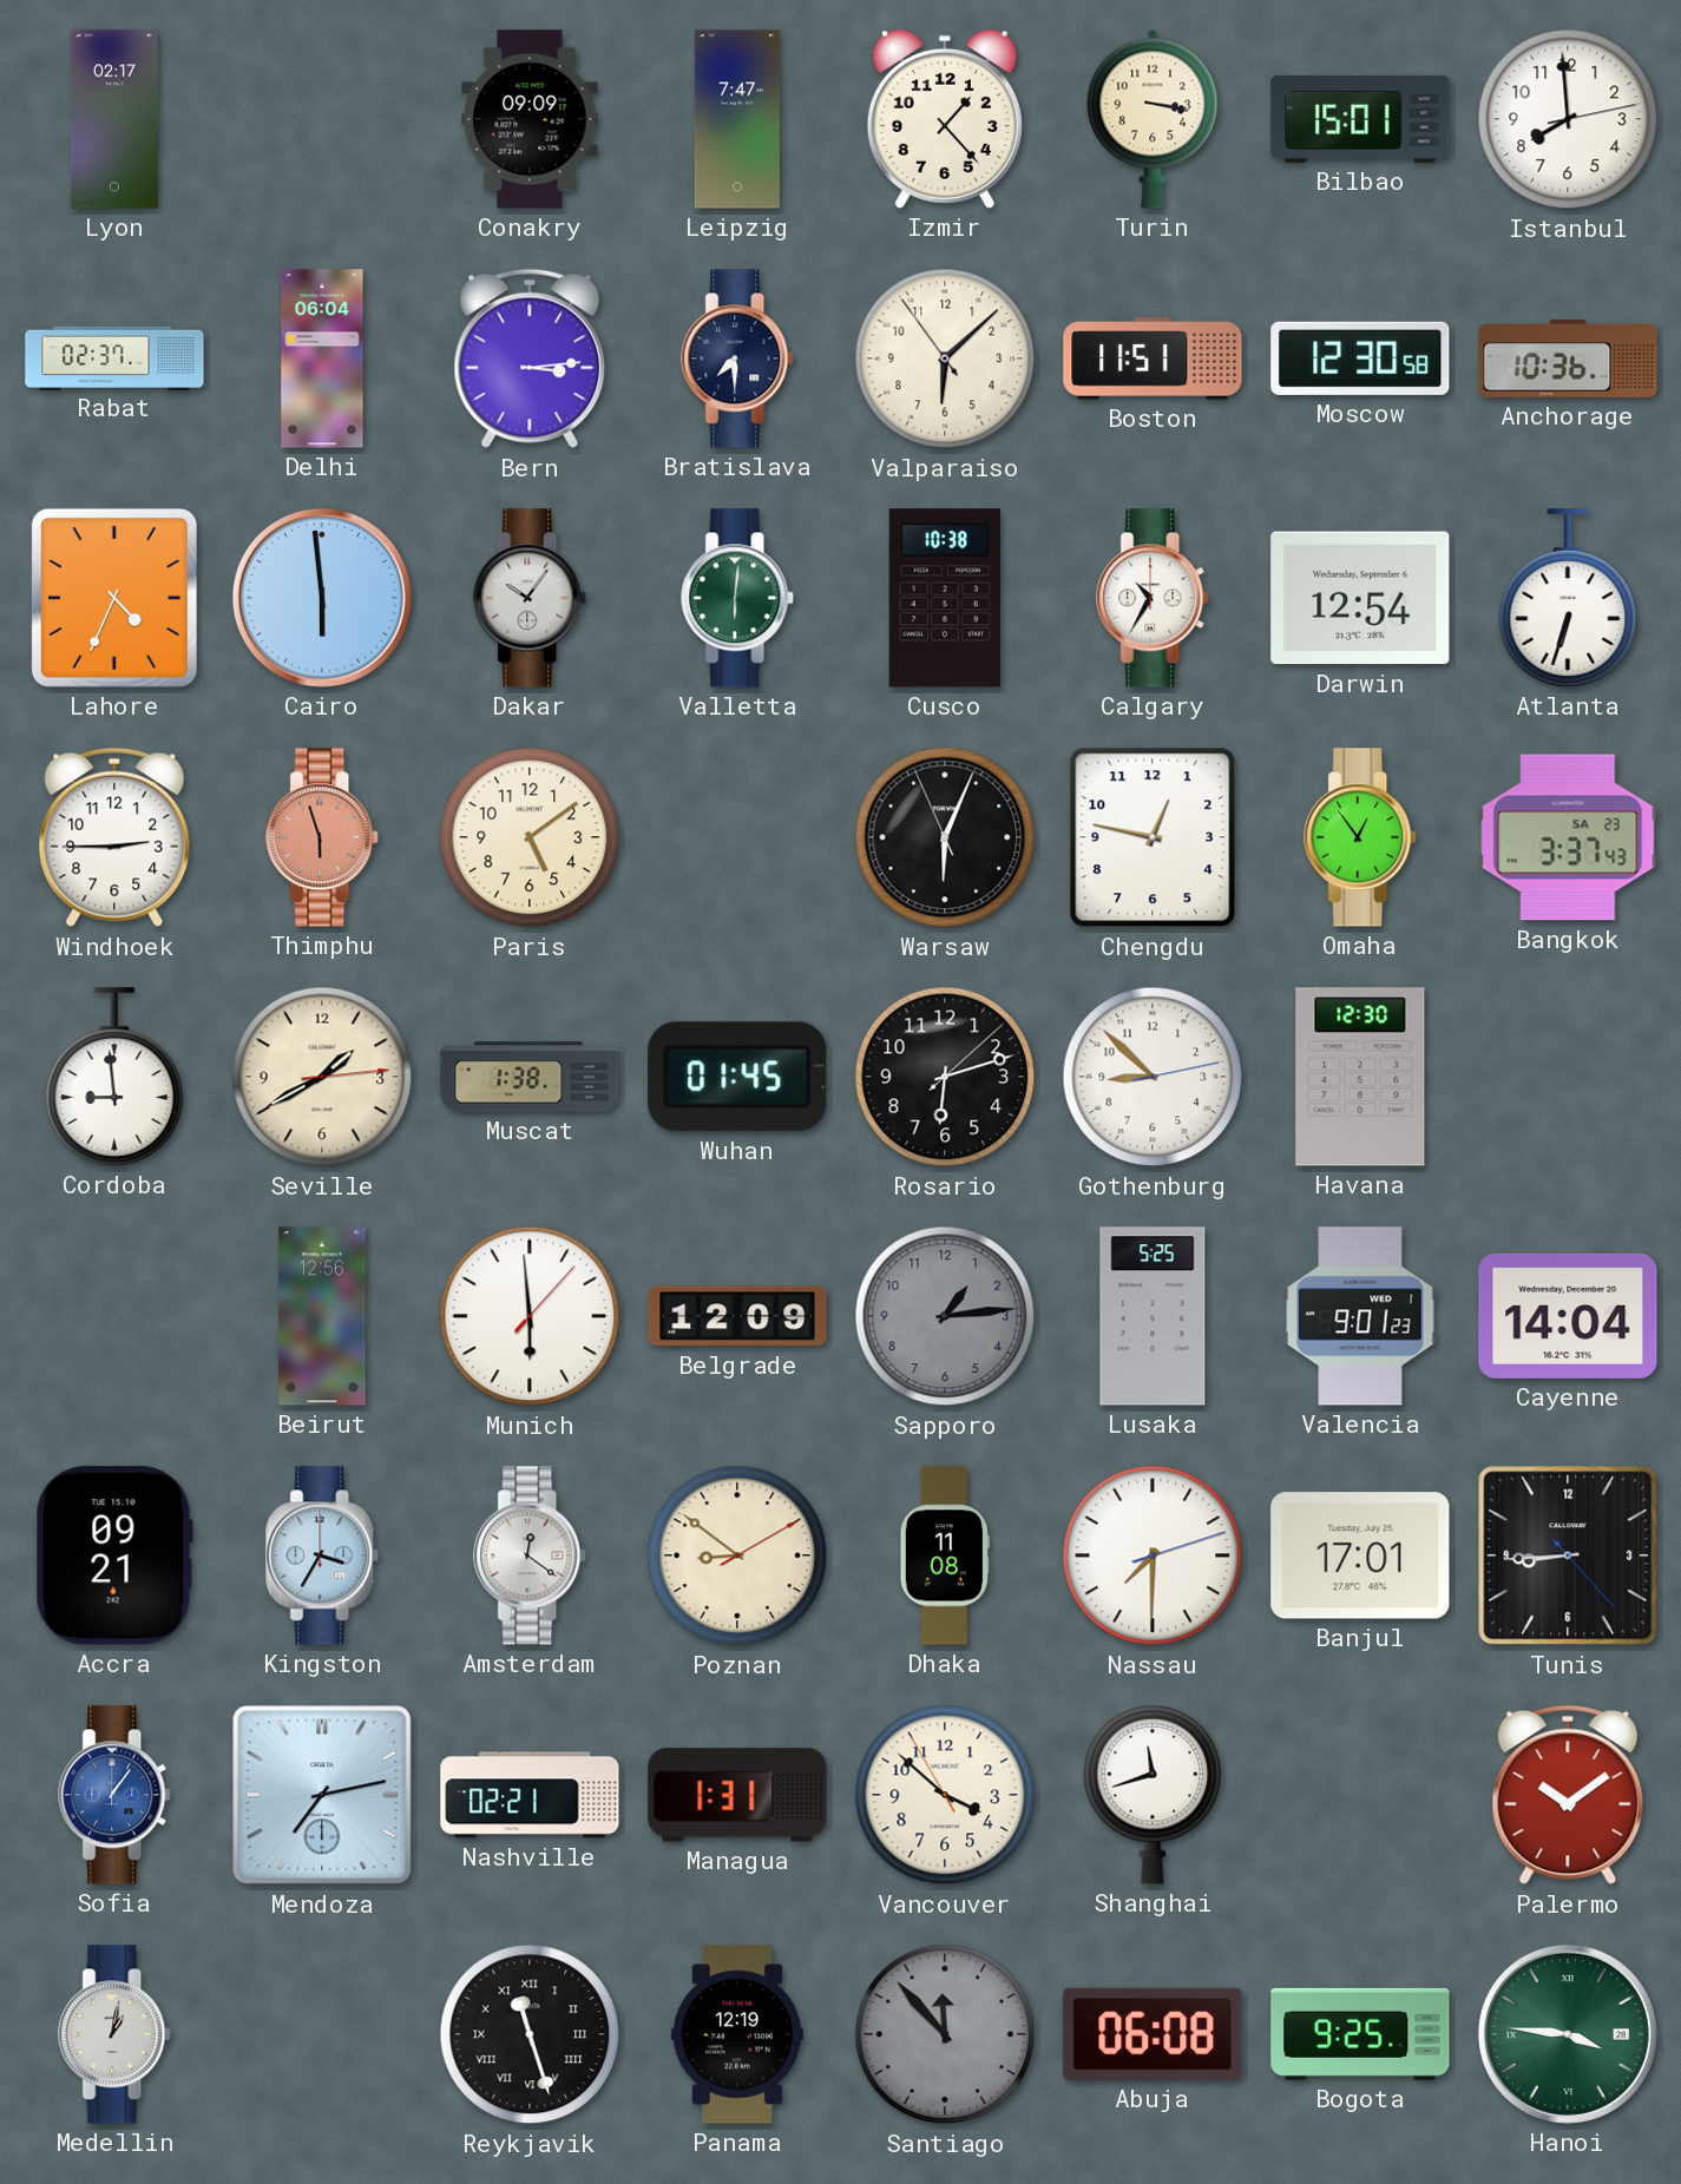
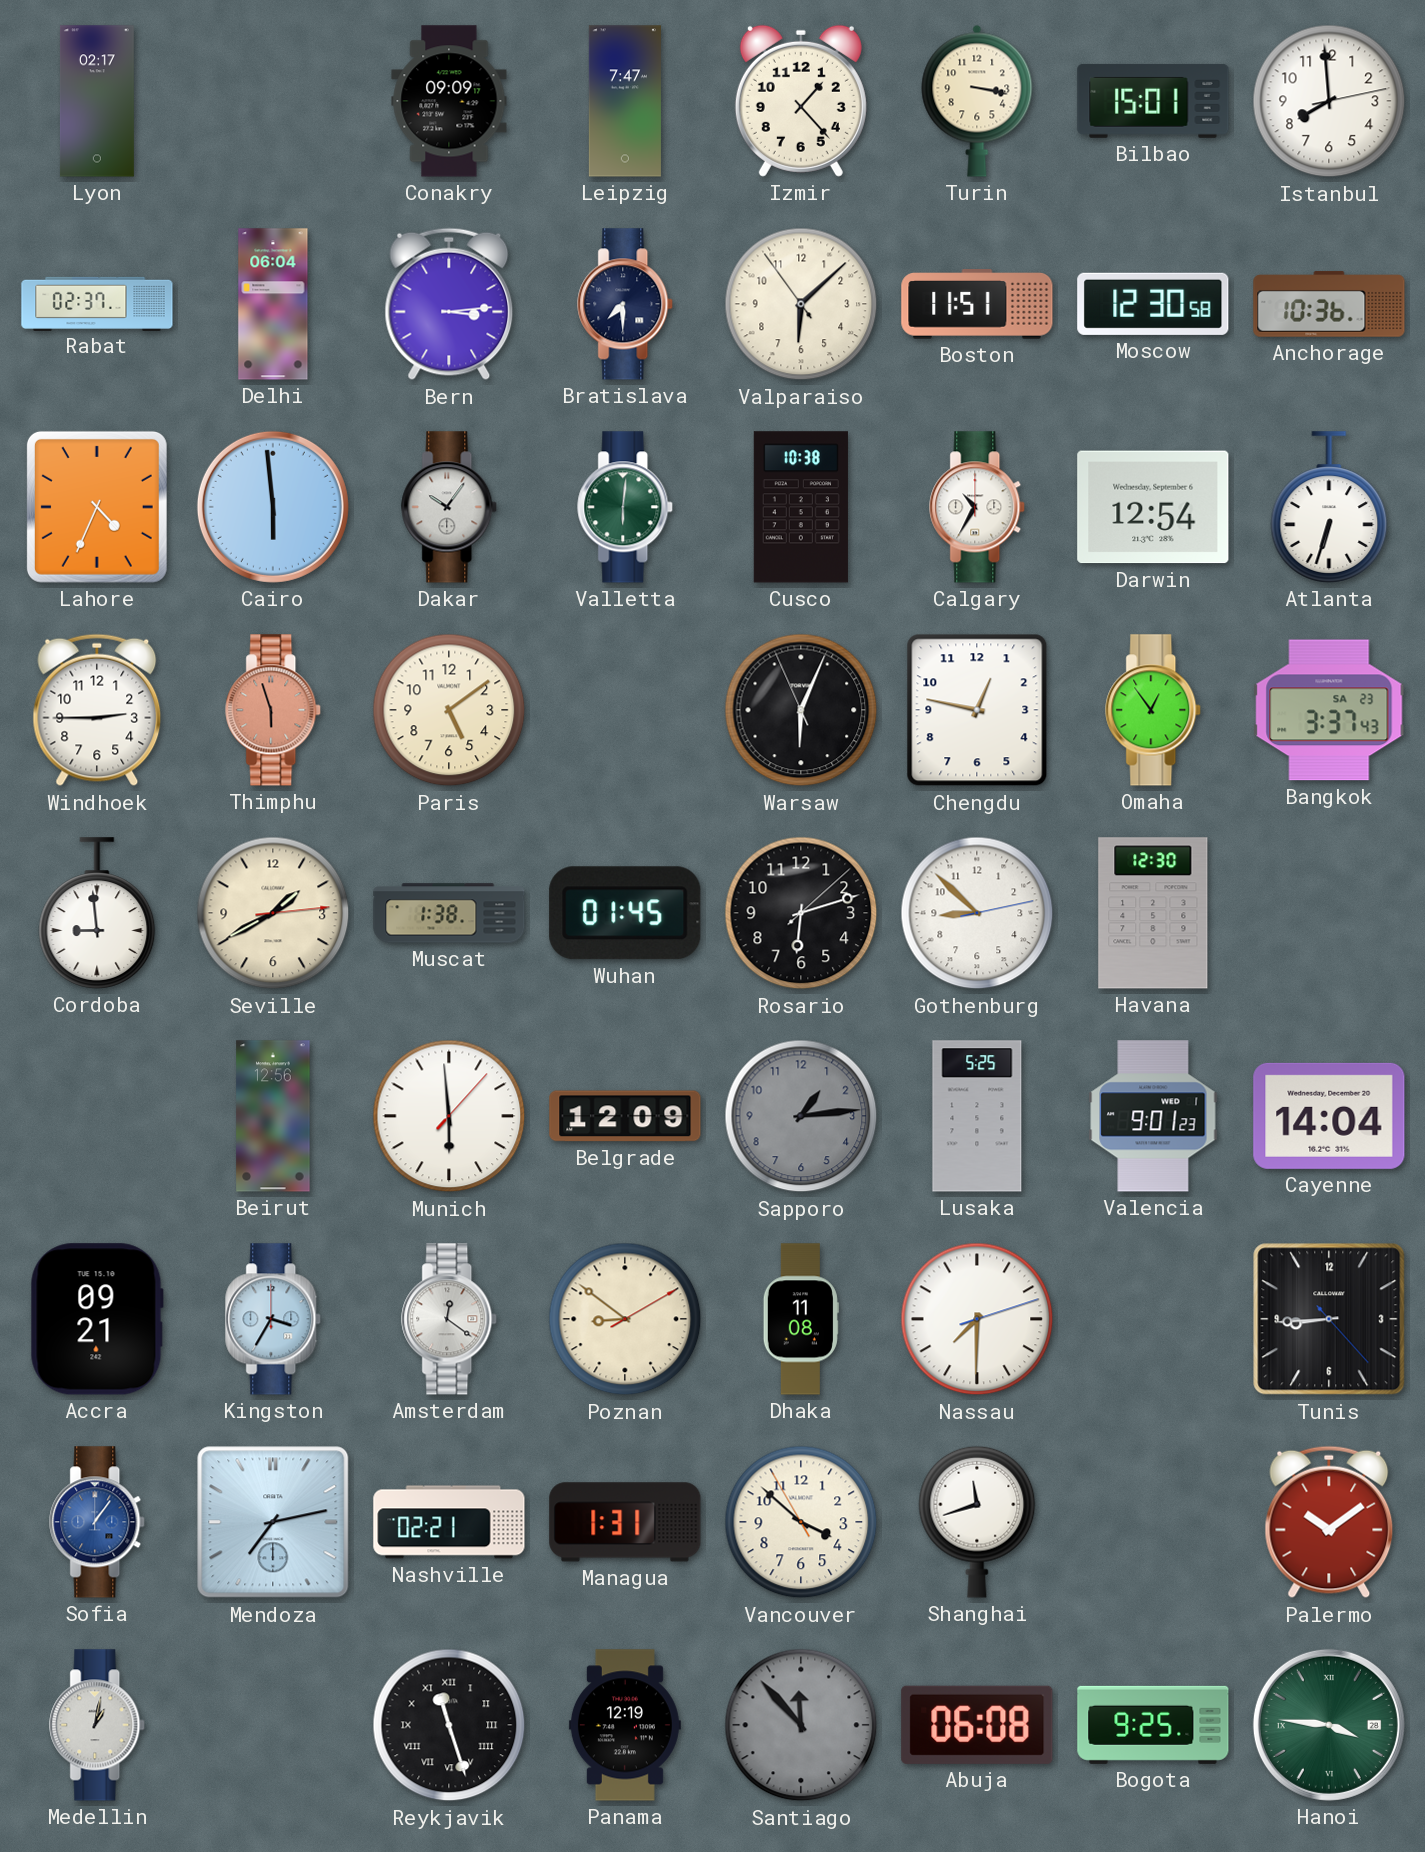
Banjul: 17:01 -> none (1360, 1555)
